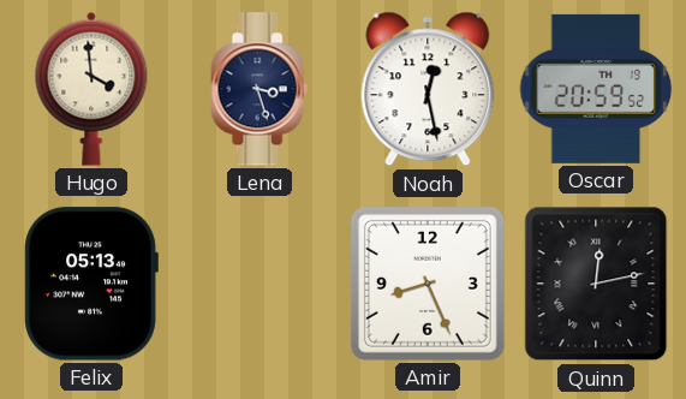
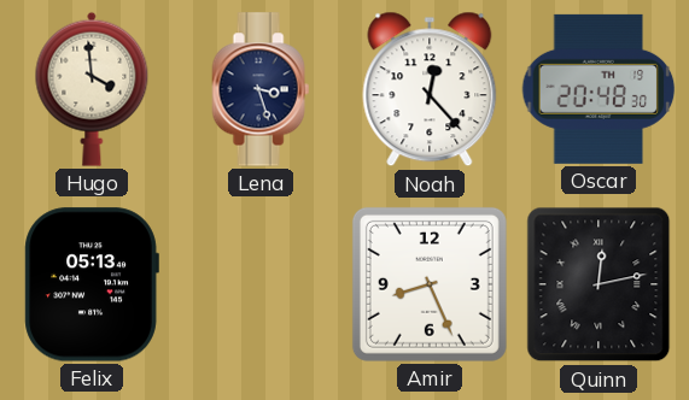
Noah: 12:28 -> 12:23 (430, 89)
Oscar: 20:59 -> 20:48 (599, 89)
